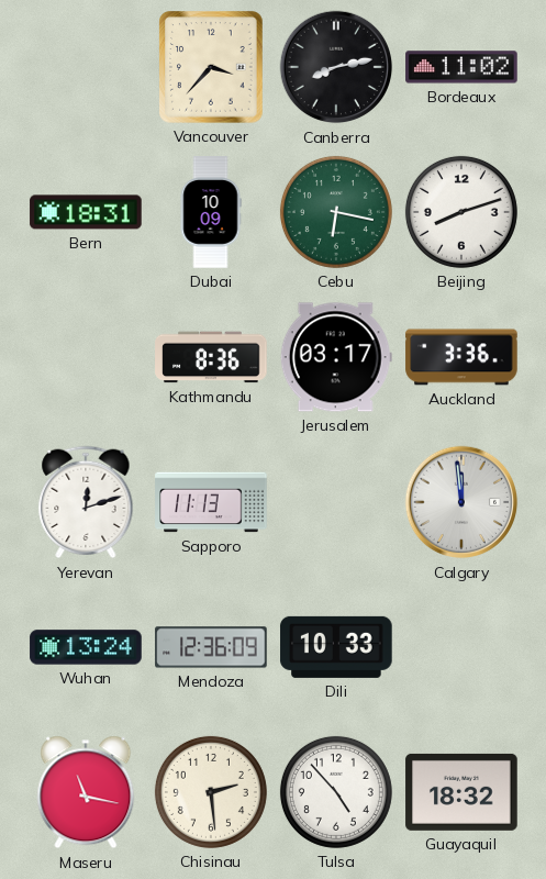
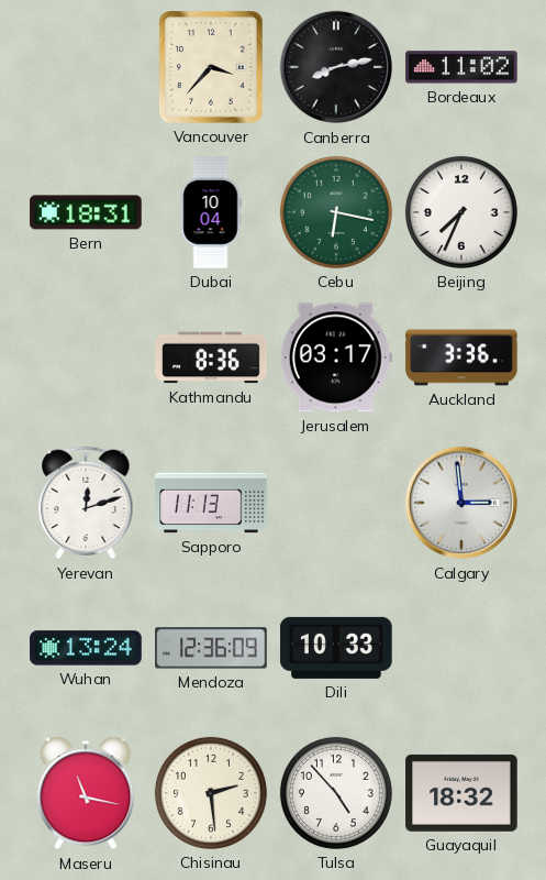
Dubai: 10:09 -> 10:04 (211, 212)
Beijing: 8:12 -> 7:34 (461, 212)
Calgary: 11:59 -> 2:59 (461, 503)
